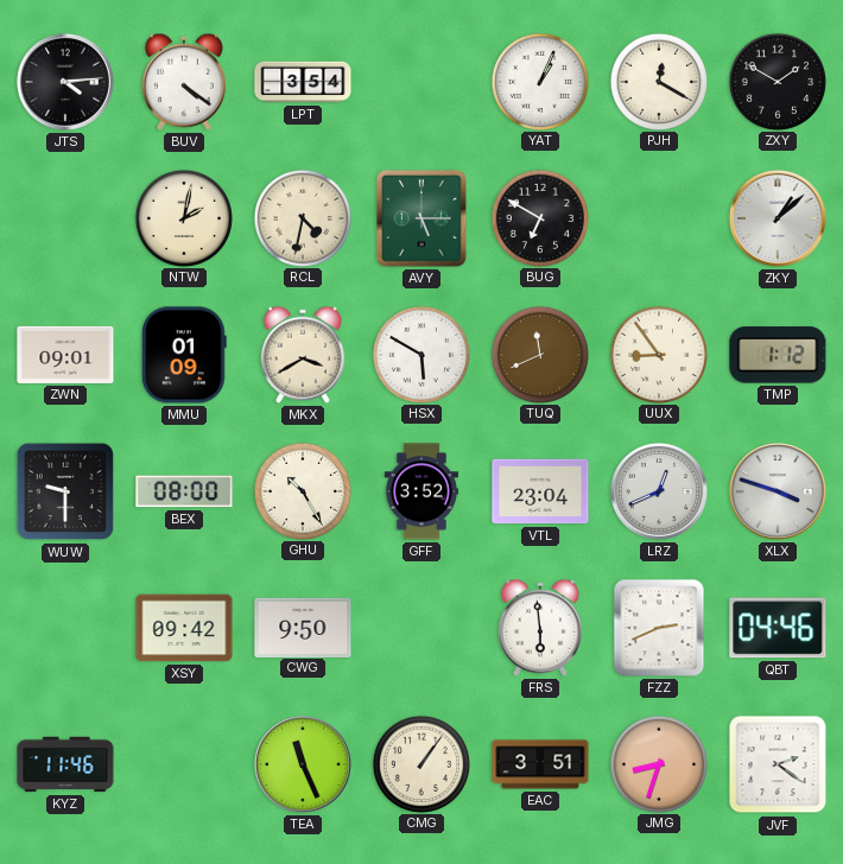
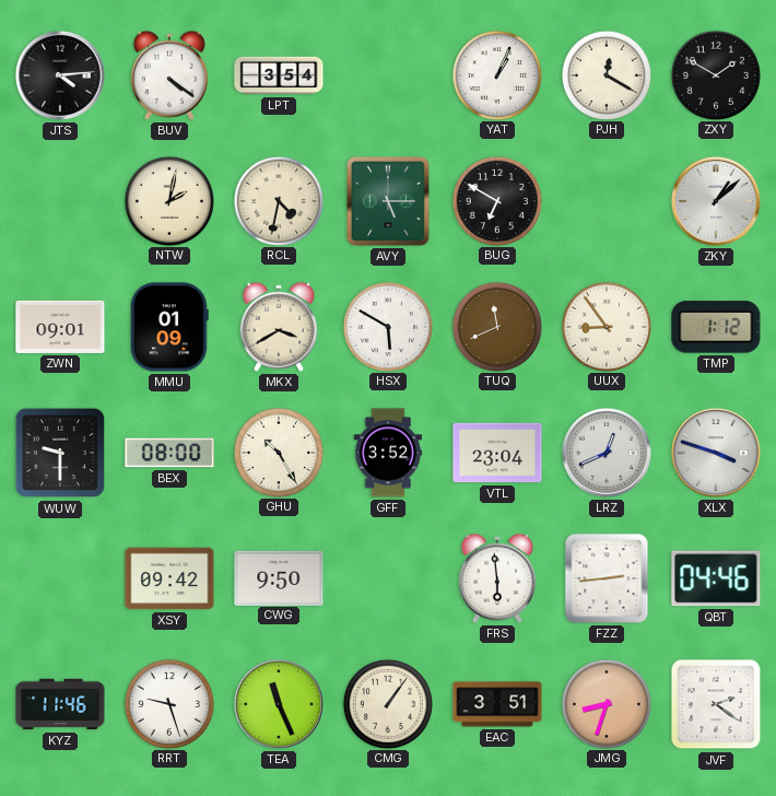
FZZ: 2:41 -> 2:44 (607, 578)
RRT: none -> 9:27 (168, 703)
